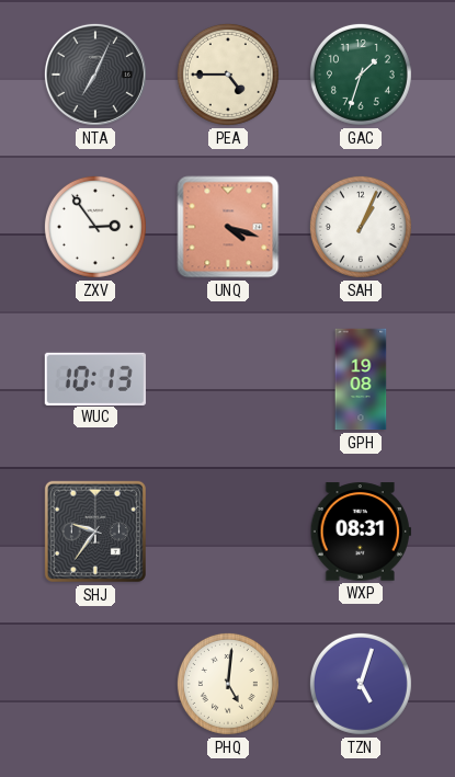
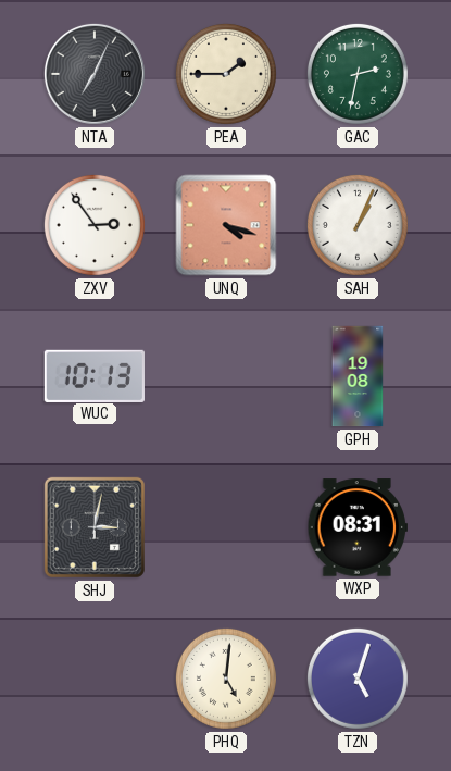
PEA: 4:45 -> 1:45 (226, 74)
GAC: 1:33 -> 2:32 (358, 74)
SHJ: 9:36 -> 3:02 (95, 527)
